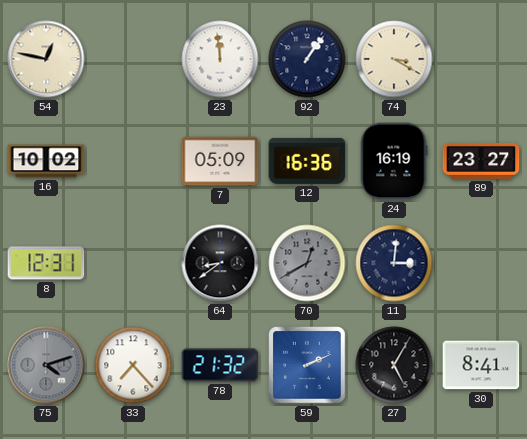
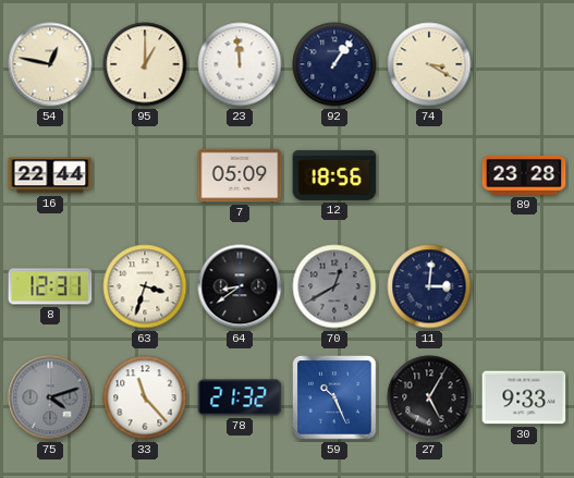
95: none -> 1:00 (145, 64)
16: 10:02 -> 22:44 (50, 175)
12: 16:36 -> 18:56 (334, 175)
24: 16:19 -> none (394, 161)
89: 23:27 -> 23:28 (524, 175)
63: none -> 3:33 (145, 286)
33: 7:23 -> 11:23 (145, 397)
59: 2:11 -> 10:26 (334, 397)
30: 8:41 -> 9:33 (524, 397)
